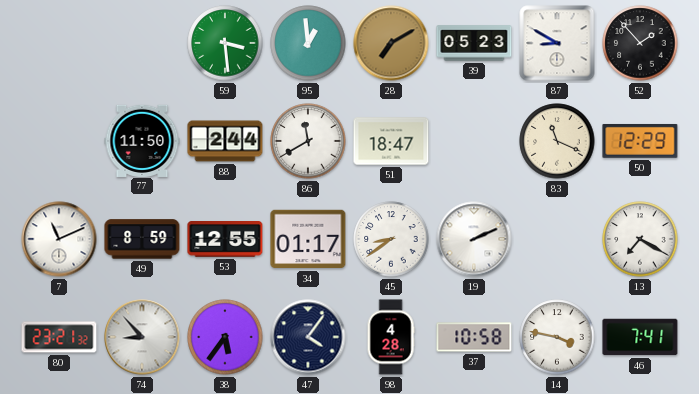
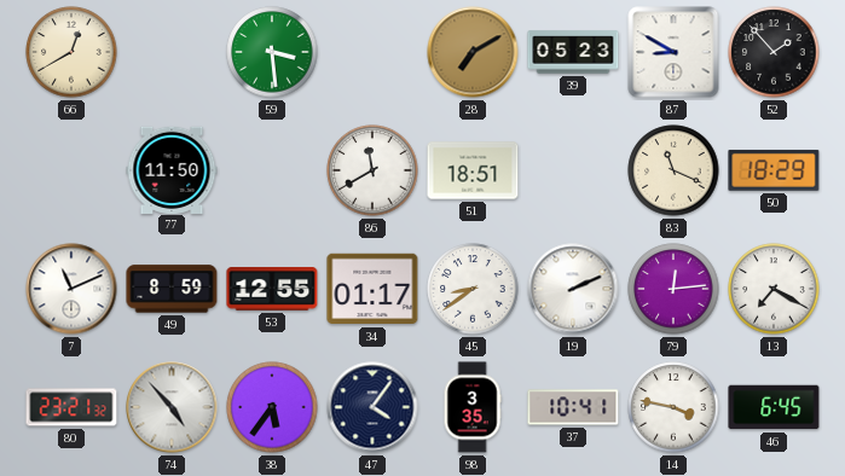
66: none -> 12:40 (71, 52)
95: 12:59 -> none (308, 43)
88: 2:44 -> none (225, 141)
51: 18:47 -> 18:51 (473, 170)
50: 12:29 -> 18:29 (774, 170)
79: none -> 12:14 (673, 289)
74: 8:53 -> 4:53 (172, 407)
98: 4:28 -> 3:35 (473, 407)
37: 10:58 -> 10:41 (573, 407)
46: 7:41 -> 6:45 (774, 407)
